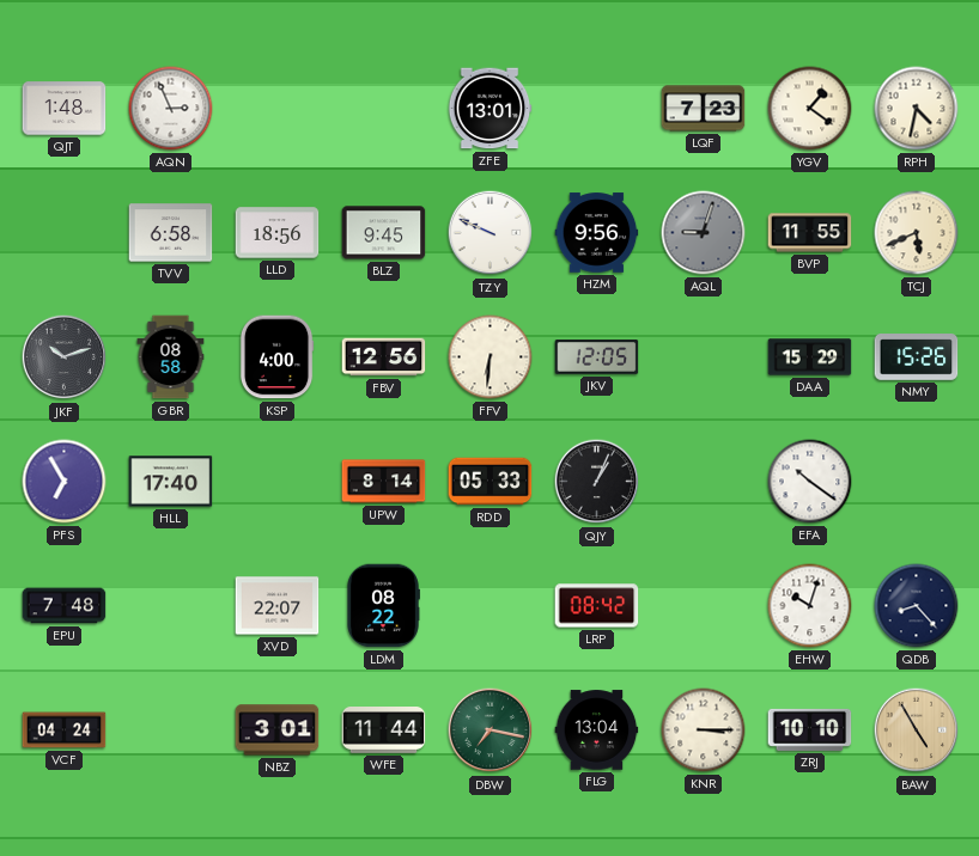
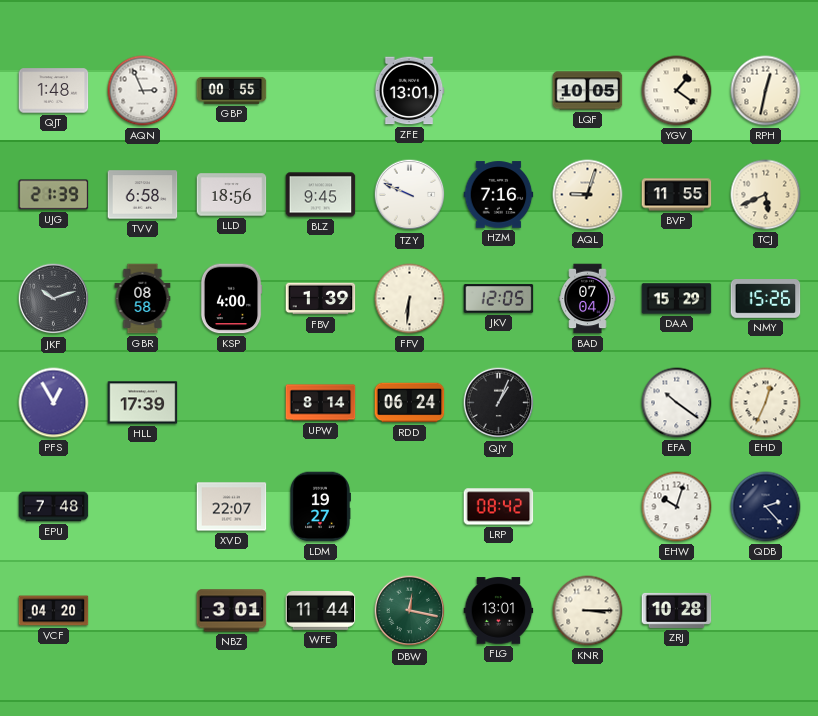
GBP: none -> 00:55 (232, 90)
LQF: 7:23 -> 10:05 (588, 91)
RPH: 4:32 -> 12:32 (766, 91)
UJG: none -> 21:39 (54, 195)
HZM: 9:56 -> 7:16 (499, 195)
AQL dial: grey -> cream (588, 195)
FBV: 12:56 -> 1:39 (321, 299)
BAD: none -> 07:04 (588, 299)
PFS: 6:55 -> 12:55 (54, 403)
HLL: 17:40 -> 17:39 (143, 403)
RDD: 05:33 -> 06:24 (410, 403)
EHD: none -> 12:34 (766, 403)
LDM: 08:22 -> 19:27 (320, 507)
QDB: 8:23 -> 2:23 (766, 507)
VCF: 04:24 -> 04:20 (54, 611)
DBW: 7:17 -> 12:17 (410, 611)
FLG: 13:04 -> 13:01 (499, 611)
ZRJ: 10:10 -> 10:28 (677, 610)
BAW: 4:55 -> none (917, 730)
